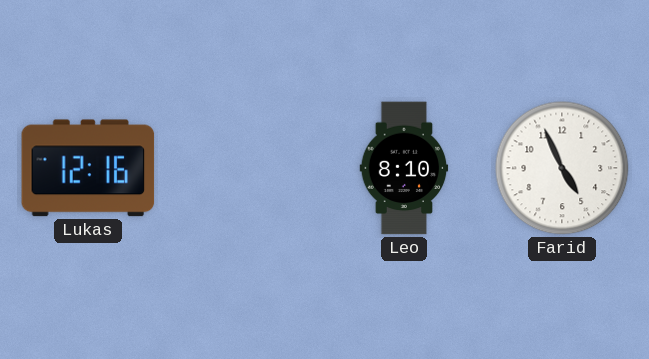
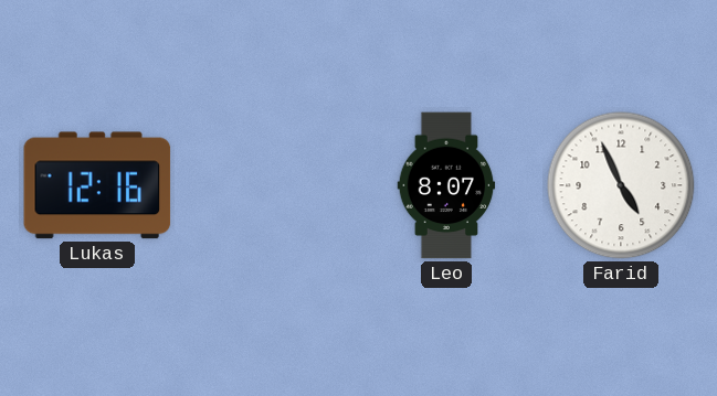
Leo: 8:10 -> 8:07 (446, 185)
